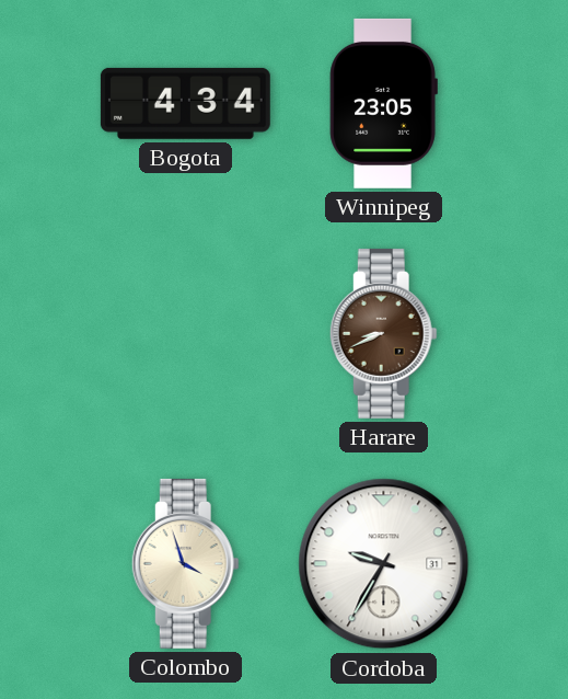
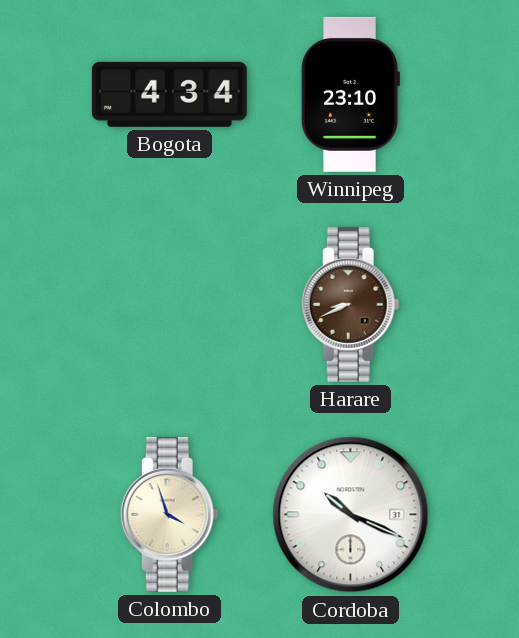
Winnipeg: 23:05 -> 23:10 (350, 94)
Cordoba: 9:35 -> 10:19 (351, 515)
